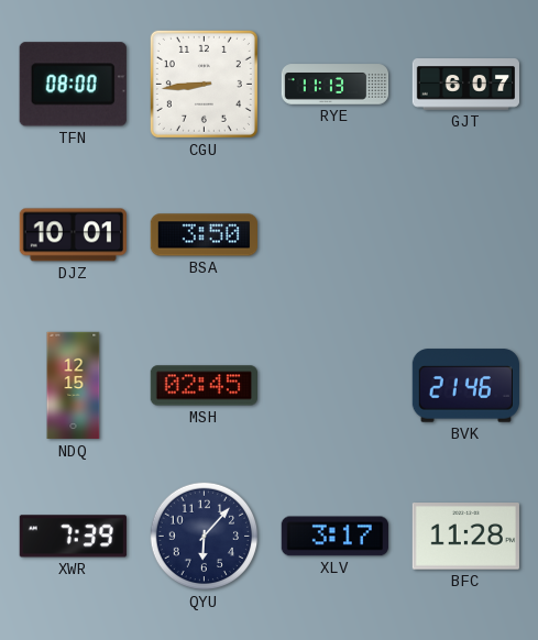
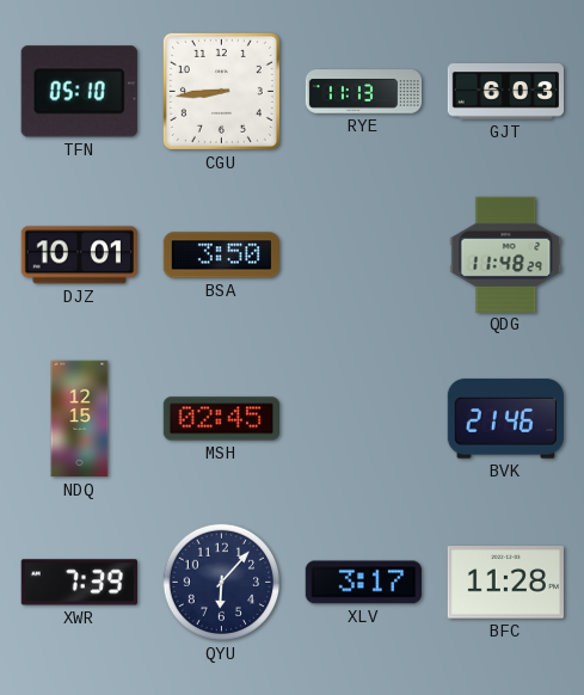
TFN: 08:00 -> 05:10 (79, 92)
GJT: 6:07 -> 6:03 (505, 92)
QDG: none -> 11:48 (506, 254)
